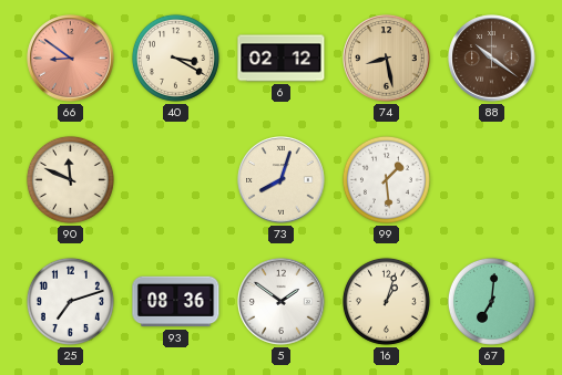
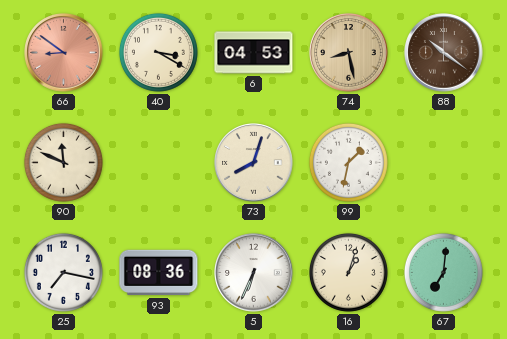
6: 02:12 -> 04:53 (254, 53)
99: 1:29 -> 1:32 (348, 162)
25: 7:12 -> 7:17 (63, 272)
5: 1:51 -> 6:34 (254, 273)
